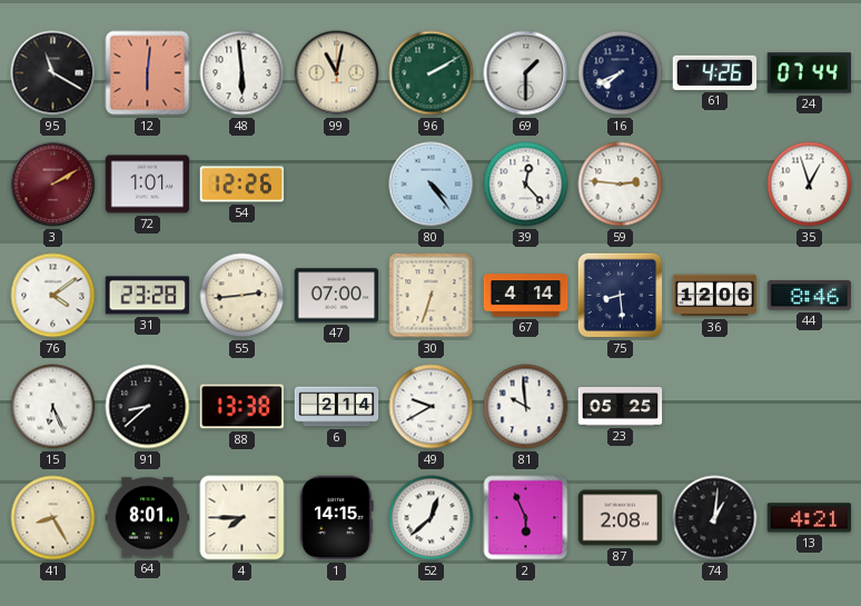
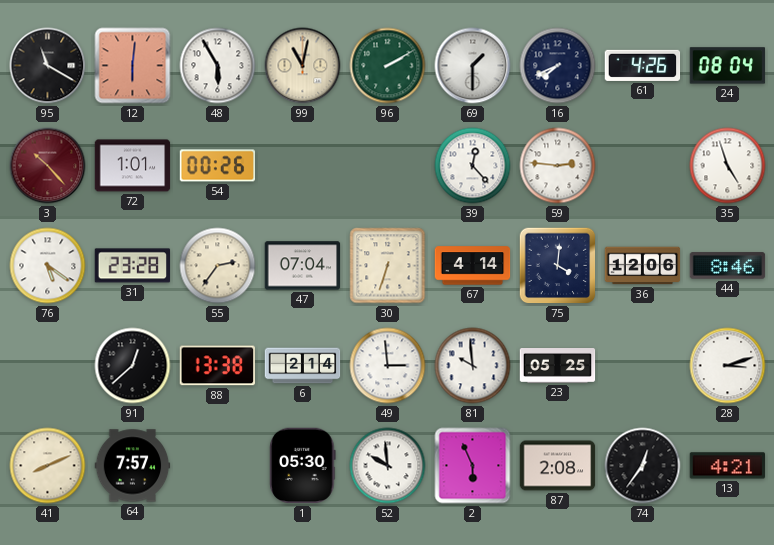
48: 5:59 -> 5:55 (218, 66)
24: 07:44 -> 08:04 (728, 66)
3: 2:10 -> 10:23 (48, 166)
54: 12:26 -> 00:26 (218, 166)
80: 4:24 -> none (432, 185)
35: 12:57 -> 4:57 (728, 166)
76: 4:09 -> 5:21 (48, 266)
55: 2:44 -> 2:36 (218, 266)
47: 07:00 -> 07:04 (303, 266)
75: 8:29 -> 4:01 (558, 266)
15: 6:26 -> none (53, 407)
91: 8:38 -> 12:38 (133, 366)
49: 9:40 -> 2:59 (388, 366)
28: none -> 3:12 (728, 366)
41: 8:25 -> 8:11 (48, 466)
64: 8:01 -> 7:57 (133, 466)
4: 7:45 -> none (243, 518)
1: 14:15 -> 05:30 (303, 466)
52: 12:38 -> 9:59 (388, 466)
74: 1:01 -> 12:36 (643, 466)
